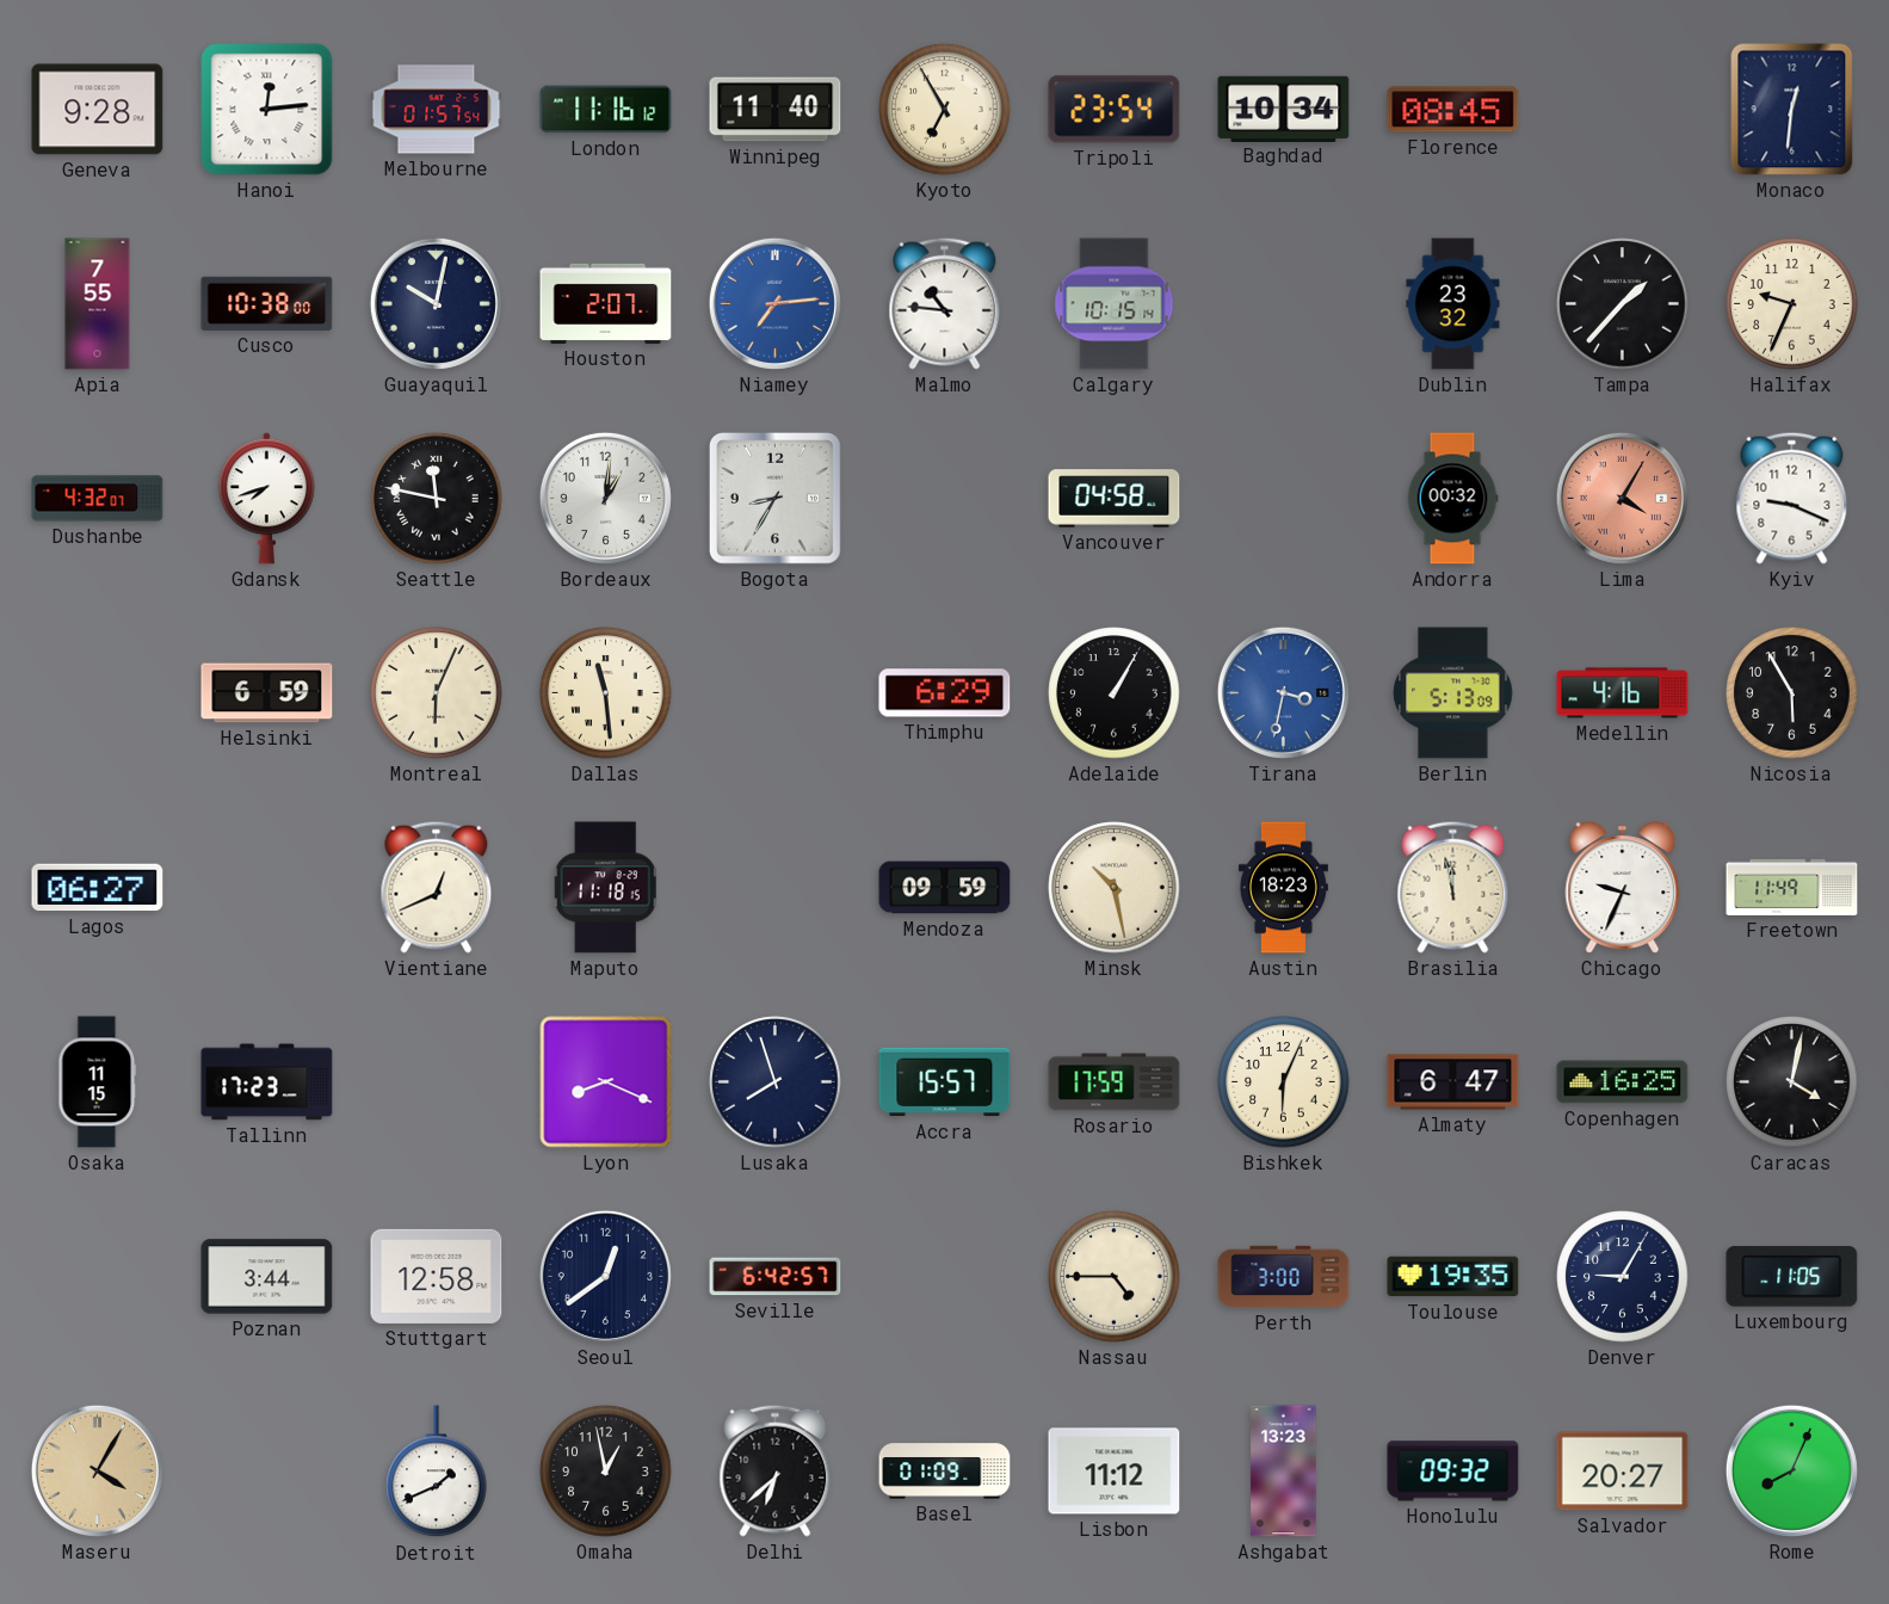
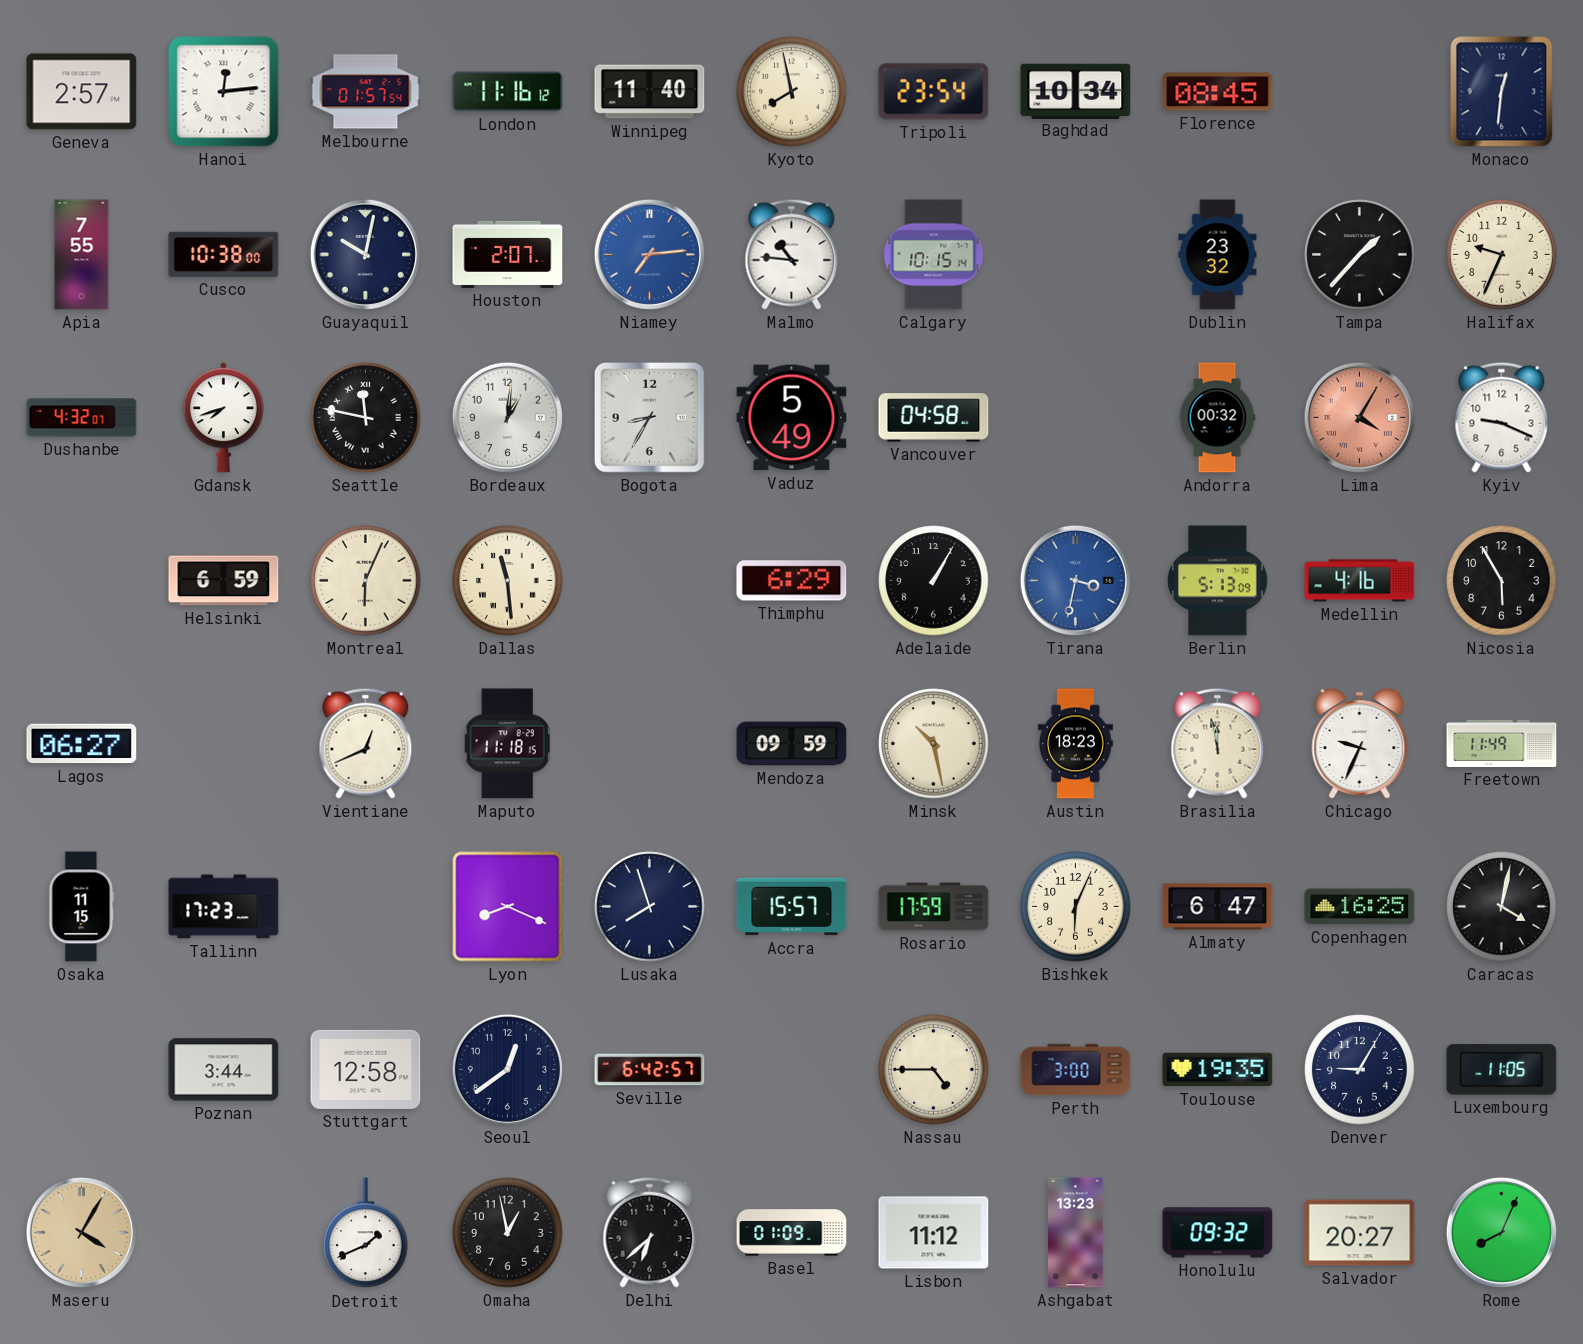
Geneva: 9:28 -> 2:57 (82, 92)
Kyoto: 6:55 -> 7:58 (792, 92)
Vaduz: none -> 5:49 (792, 418)
